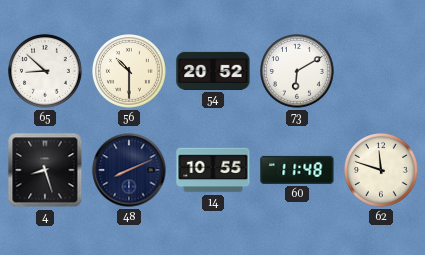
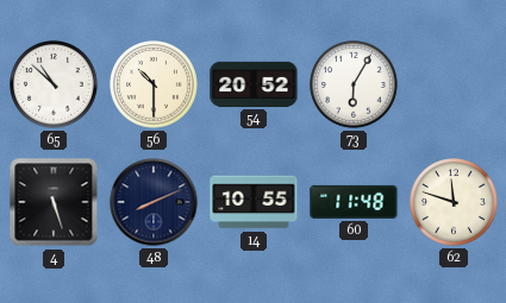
65: 8:52 -> 10:52 (55, 86)
73: 6:10 -> 6:05 (355, 86)
4: 8:27 -> 5:27 (54, 202)
